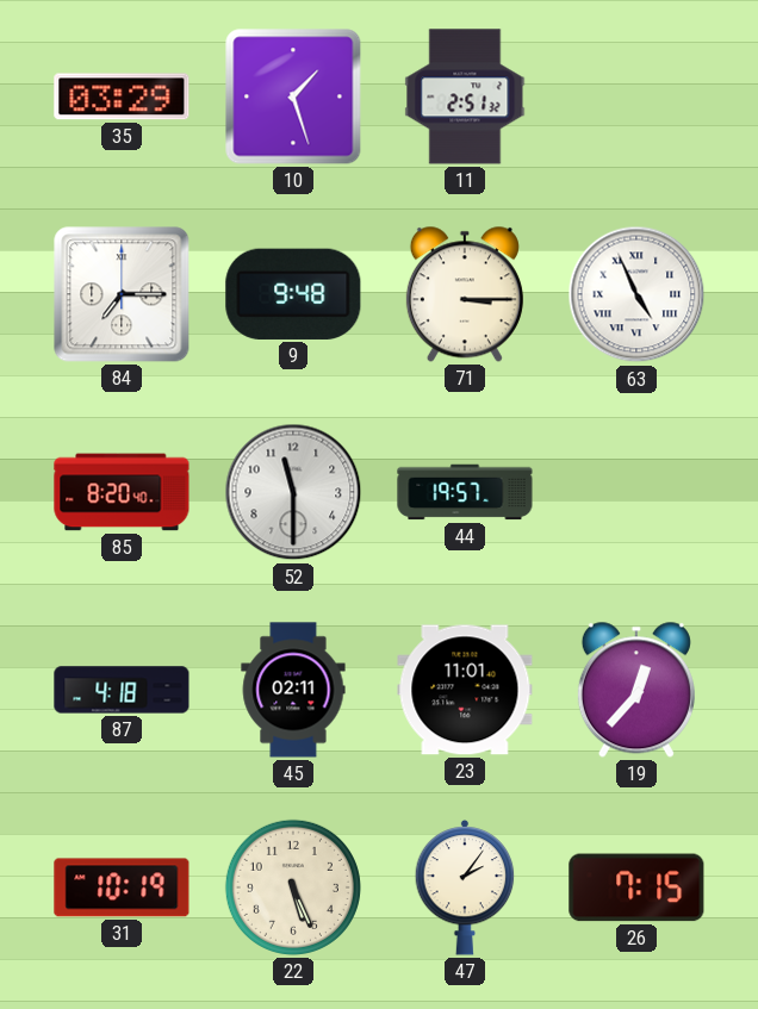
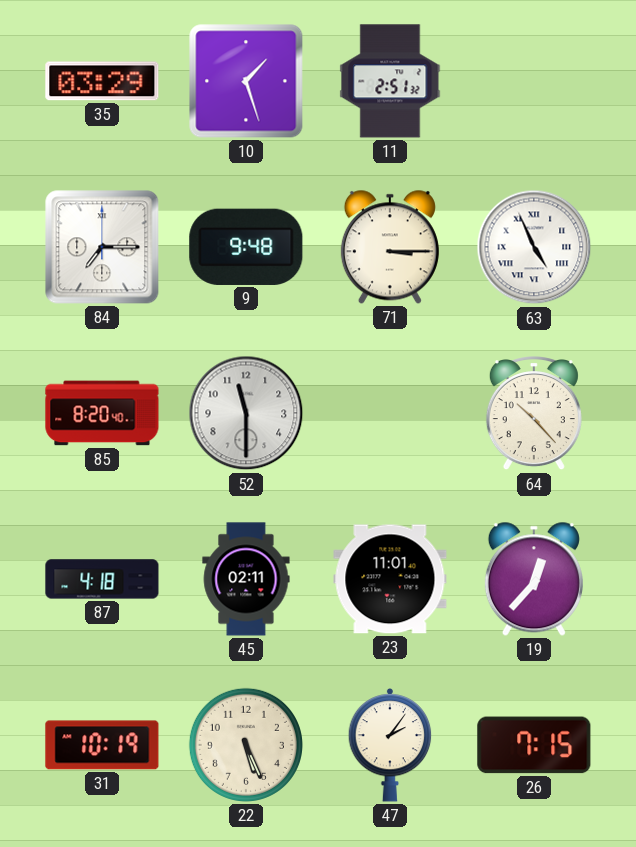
44: 19:57 -> none (465, 492)
64: none -> 10:23 (534, 414)
